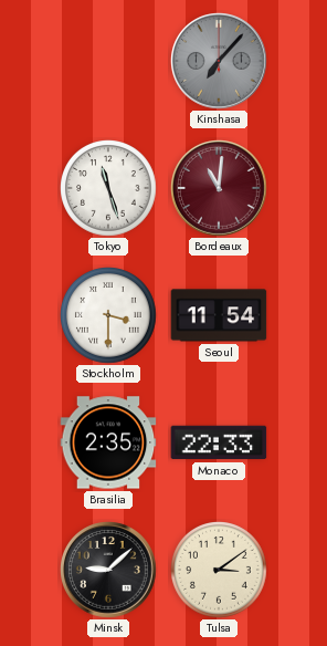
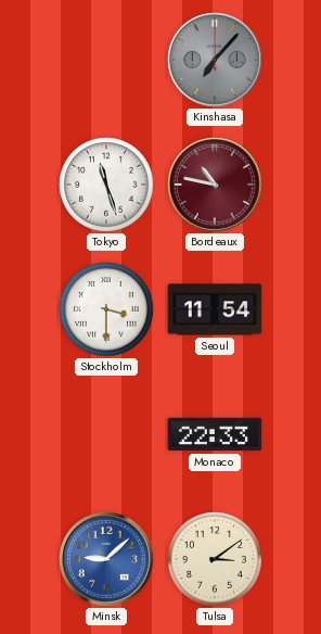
Bordeaux: 11:01 -> 10:47 (215, 185)
Brasilia: 2:35 -> none (108, 442)
Minsk dial: black -> blue (106, 559)
